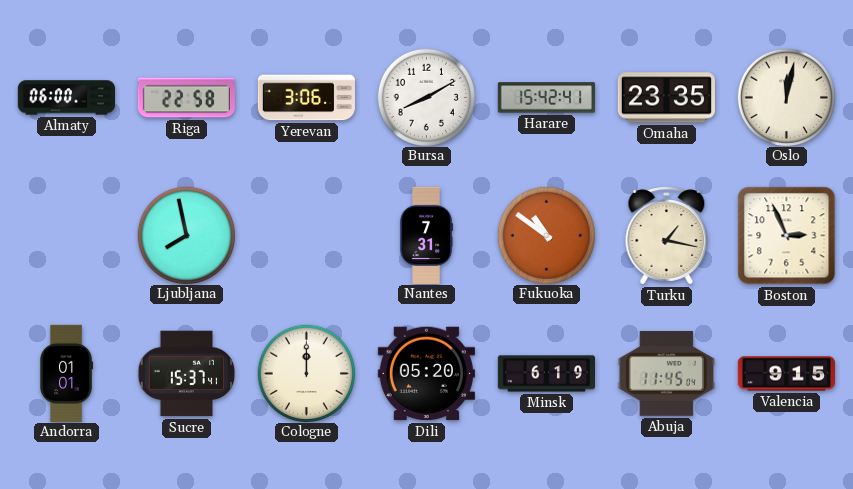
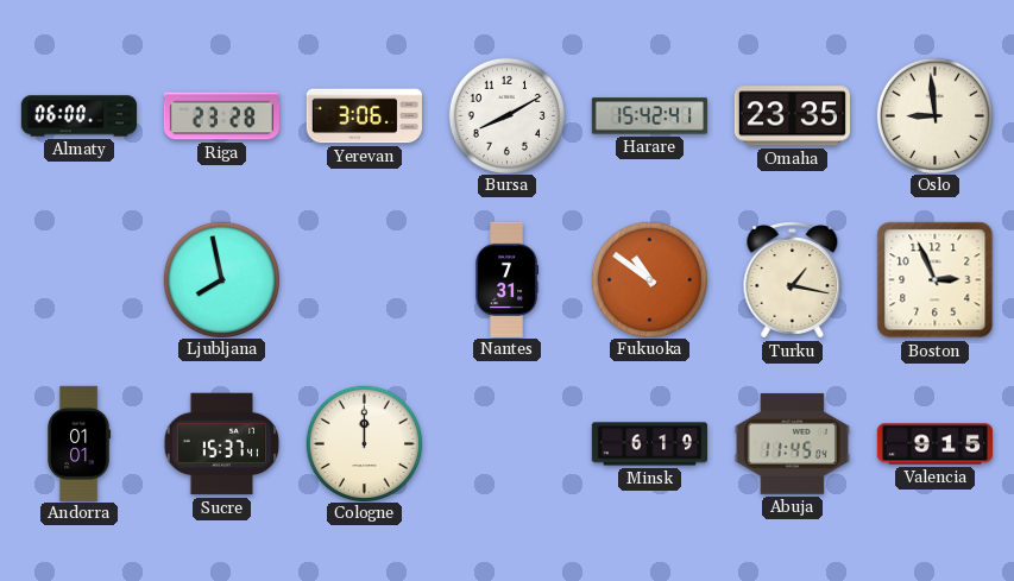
Riga: 22:58 -> 23:28 (221, 116)
Oslo: 12:02 -> 8:59 (934, 115)
Dili: 05:20 -> none (426, 374)
